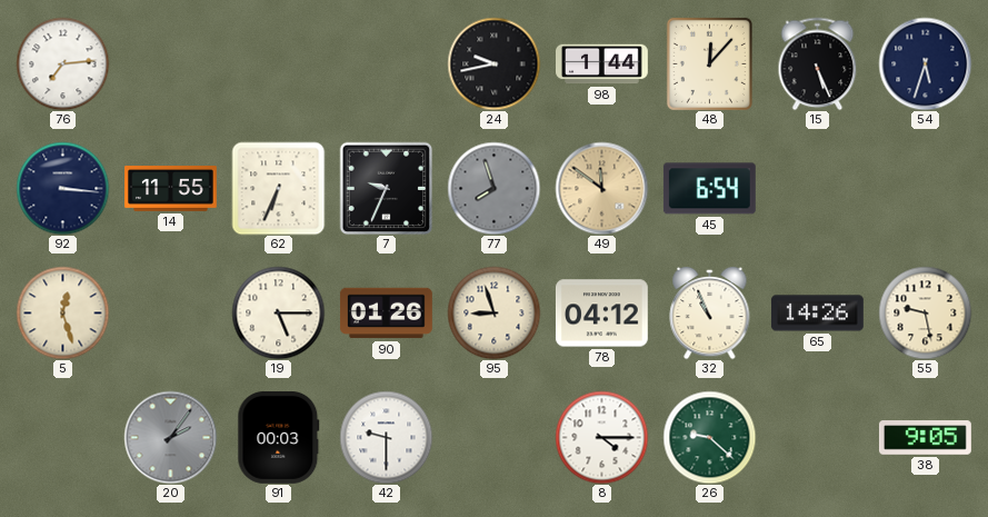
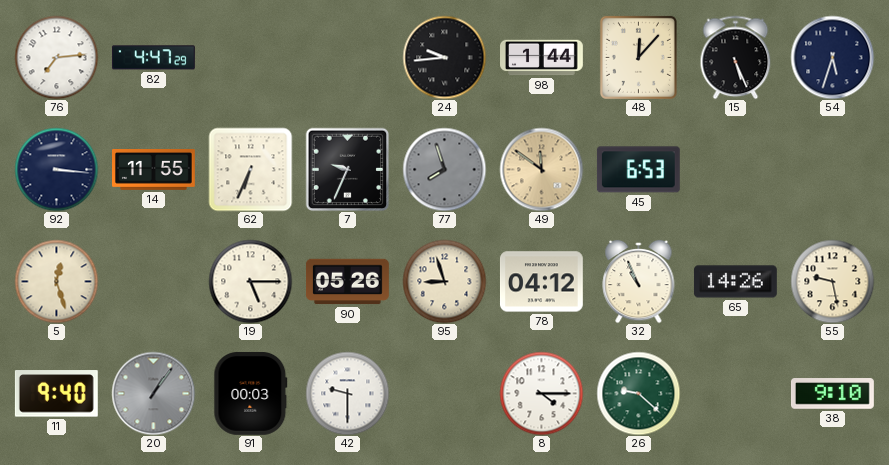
82: none -> 4:47 (153, 58)
24: 9:43 -> 9:44 (444, 57)
45: 6:54 -> 6:53 (638, 170)
90: 01:26 -> 05:26 (348, 282)
11: none -> 9:40 (56, 394)
20: 2:06 -> 1:06 (153, 393)
38: 9:05 -> 9:10 (832, 394)
